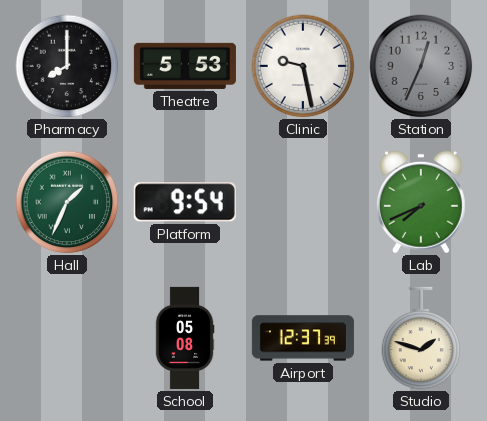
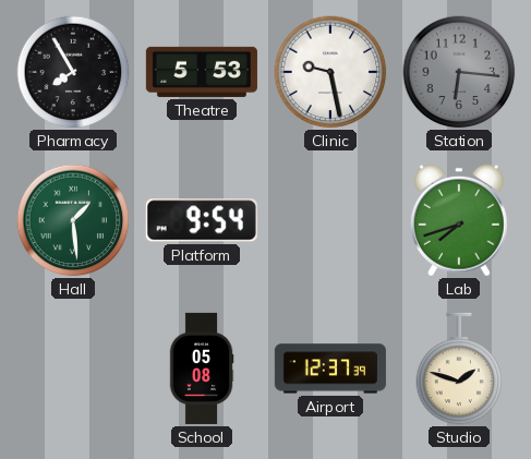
Pharmacy: 8:00 -> 7:55 (73, 72)
Station: 12:34 -> 6:16 (459, 72)
Hall: 1:34 -> 1:29 (73, 220)
Lab: 7:41 -> 7:42 (459, 220)
